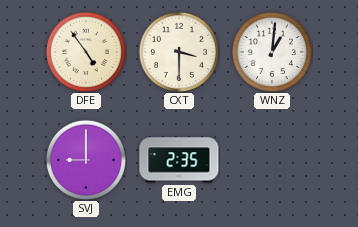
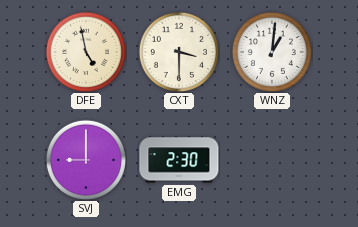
DFE: 4:54 -> 4:58 (86, 52)
EMG: 2:35 -> 2:30 (179, 160)
